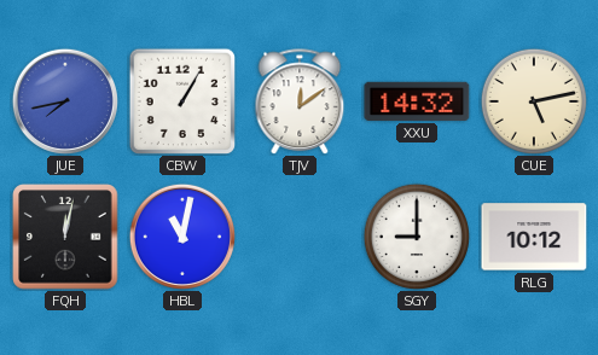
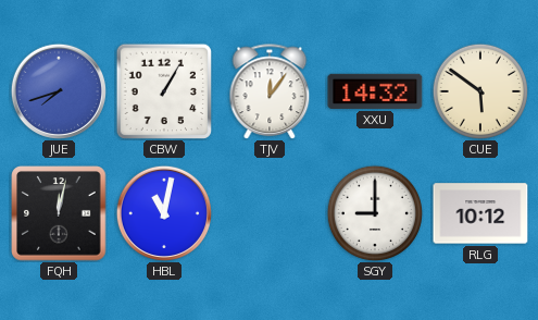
JUE: 7:43 -> 7:42 (59, 91)
TJV: 12:09 -> 12:06 (270, 91)
CUE: 5:13 -> 5:51 (479, 90)
